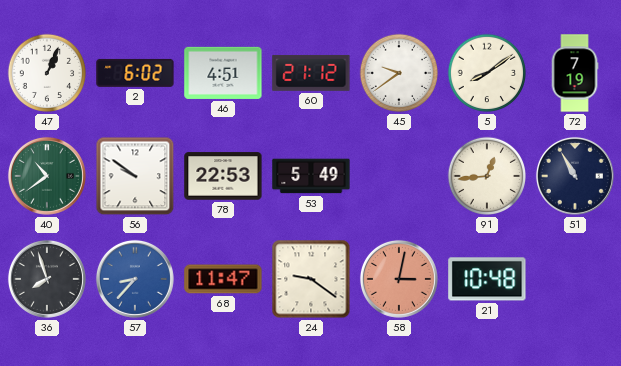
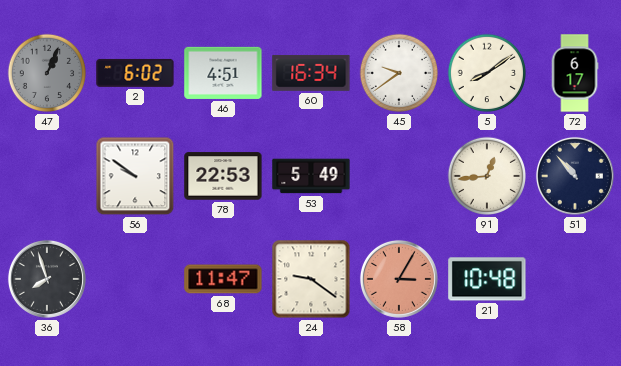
47 dial: white -> grey (47, 73)
60: 21:12 -> 16:34 (311, 73)
72: 7:19 -> 6:17 (575, 73)
40: 10:39 -> none (47, 176)
51: 10:55 -> 10:53 (575, 176)
57: 8:37 -> none (135, 279)
58: 3:02 -> 3:05 (399, 279)
